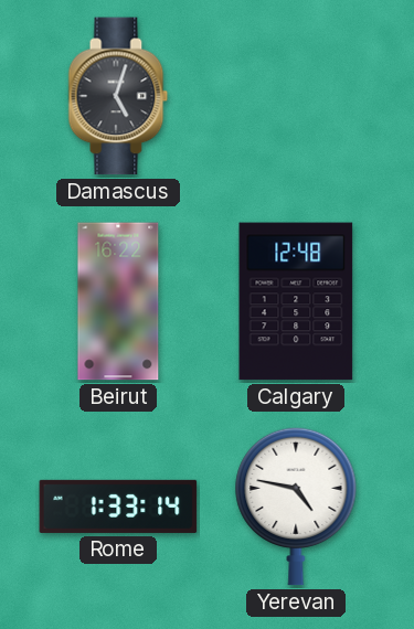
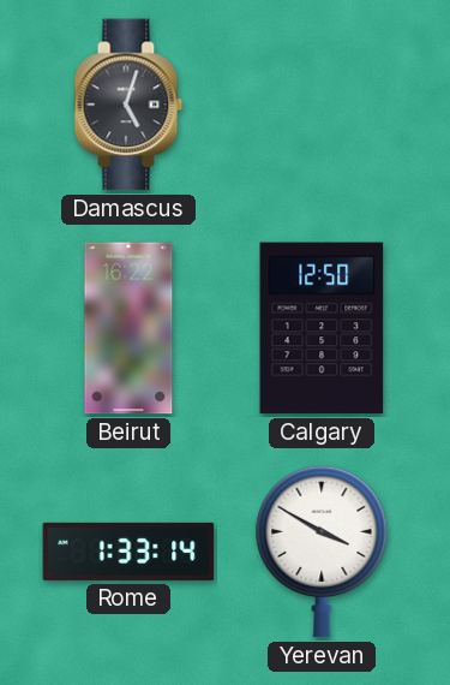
Calgary: 12:48 -> 12:50 (322, 328)
Yerevan: 4:47 -> 3:50 (322, 552)
